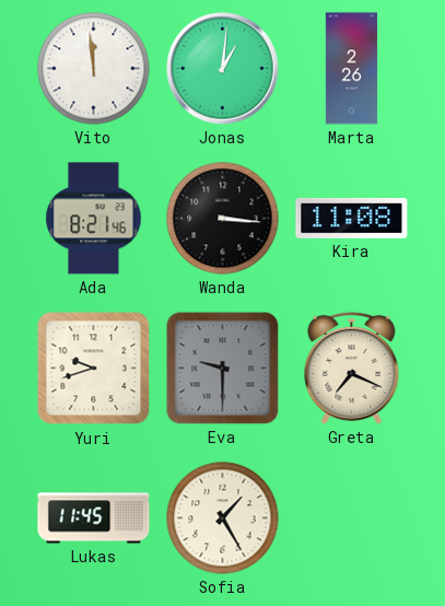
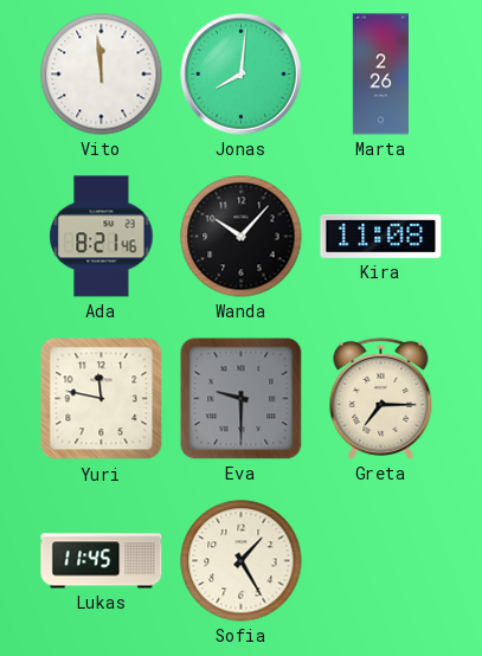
Jonas: 1:01 -> 8:01 (242, 75)
Wanda: 3:16 -> 10:07 (242, 237)
Yuri: 9:42 -> 11:47 (102, 399)
Greta: 7:19 -> 7:15 (381, 398)
